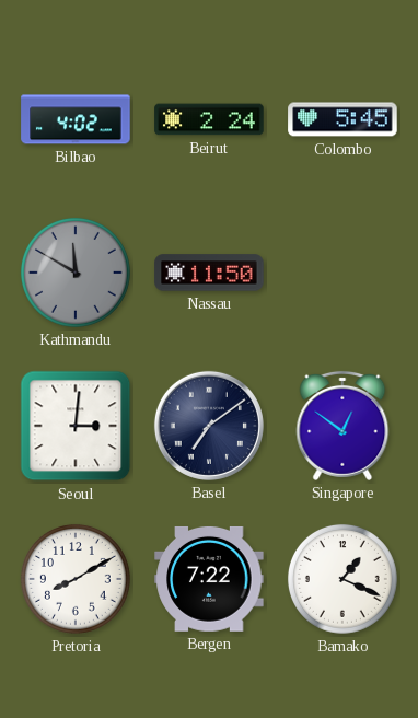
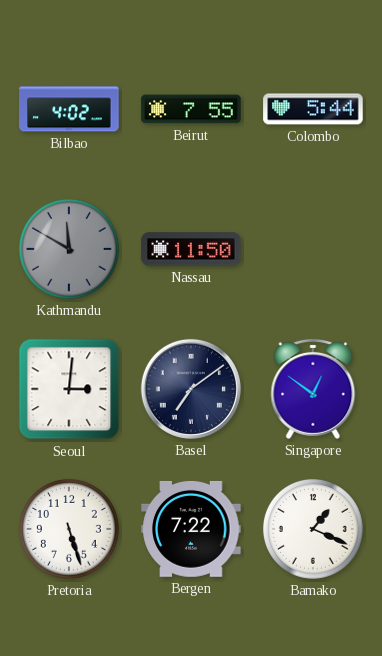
Beirut: 2:24 -> 7:55 (191, 109)
Colombo: 5:45 -> 5:44 (313, 109)
Pretoria: 8:10 -> 5:27 (69, 529)
